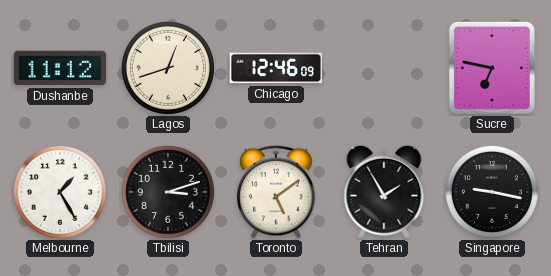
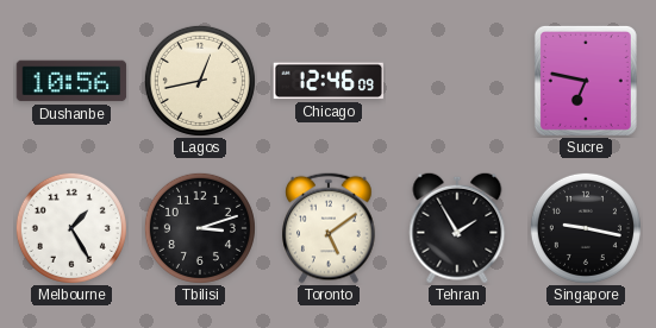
Dushanbe: 11:12 -> 10:56 (71, 81)
Lagos: 12:42 -> 12:43 (200, 81)
